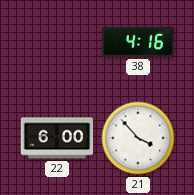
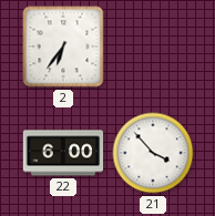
2: none -> 6:36 (63, 47)
38: 4:16 -> none (138, 42)
